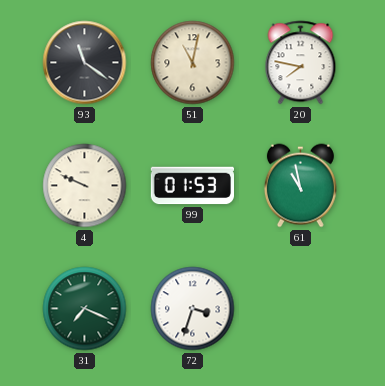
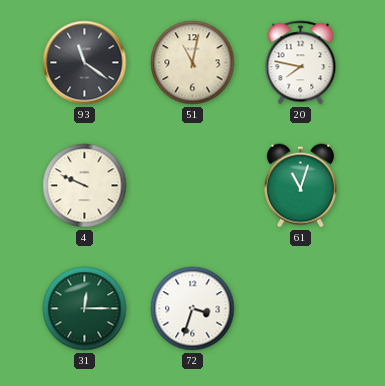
99: 01:53 -> none (192, 186)
61: 10:58 -> 11:03 (300, 186)
31: 7:19 -> 12:15 (85, 309)
